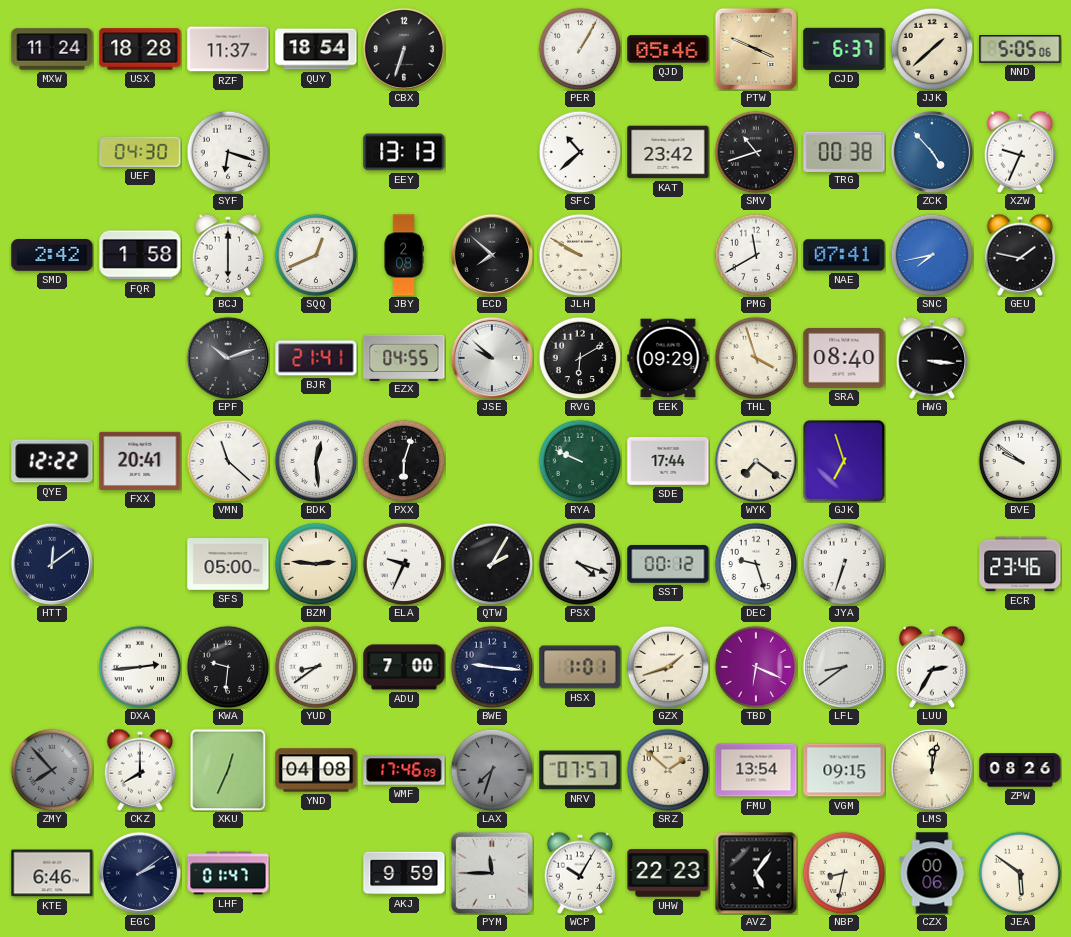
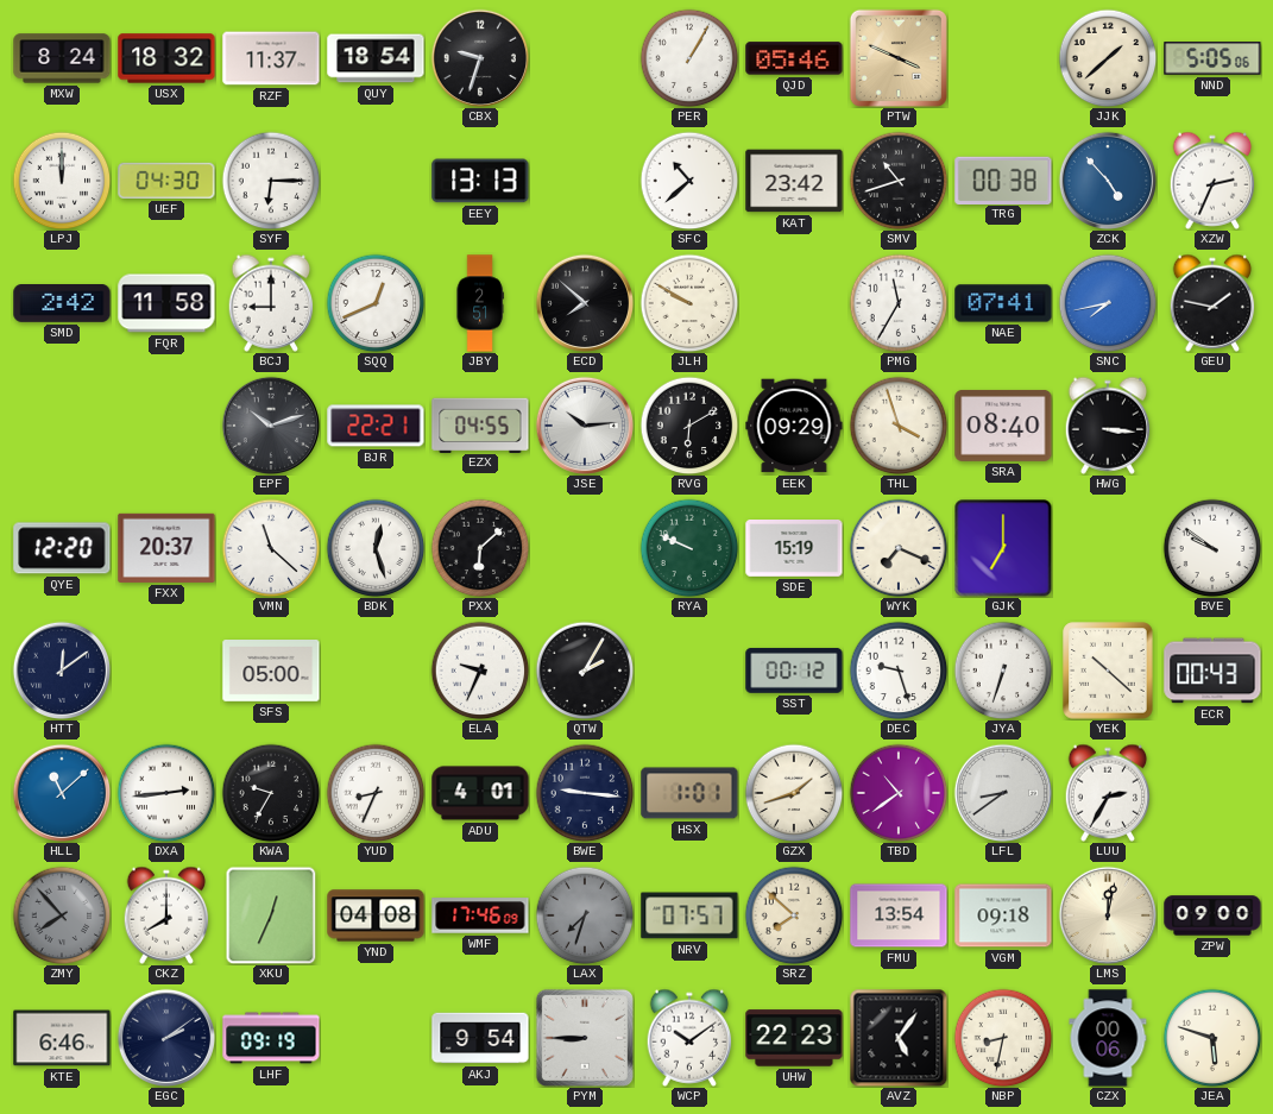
MXW: 11:24 -> 8:24 (62, 58)
USX: 18:28 -> 18:32 (166, 58)
CBX: 6:33 -> 9:33 (479, 57)
CJD: 6:37 -> none (844, 49)
LPJ: none -> 12:00 (62, 181)
SYF: 6:18 -> 6:15 (271, 181)
XZW: 9:34 -> 2:34 (1212, 181)
FQR: 1:58 -> 11:58 (166, 303)
BCJ: 6:00 -> 9:00 (271, 303)
JBY: 2:08 -> 2:51 (480, 303)
PMG: 11:40 -> 11:35 (899, 303)
BJR: 21:41 -> 22:21 (376, 426)
JSE: 9:52 -> 10:14 (584, 424)
QYE: 12:22 -> 12:20 (62, 548)
FXX: 20:41 -> 20:37 (166, 548)
BDK: 12:29 -> 12:27 (376, 548)
PXX: 6:03 -> 6:08 (480, 548)
SDE: 17:44 -> 15:19 (794, 549)
WYK: 7:21 -> 7:19 (899, 548)
GJK: 6:57 -> 7:00 (1003, 548)
BZM: 2:46 -> none (316, 564)
PSX: 4:18 -> none (580, 564)
YEK: none -> 10:22 (1108, 671)
ECR: 23:46 -> 00:43 (1212, 671)
HLL: none -> 11:08 (61, 792)
KWA: 9:31 -> 9:35 (271, 793)
YUD: 8:39 -> 8:34 (376, 793)
ADU: 7:00 -> 4:01 (480, 793)
TBD: 6:19 -> 10:39 (899, 793)
SRZ: 1:52 -> 7:52 (794, 915)
VGM: 09:15 -> 09:18 (1003, 915)
ZPW: 08:26 -> 09:00 (1212, 915)
LHF: 01:47 -> 09:19 (271, 1038)
AKJ: 9:59 -> 9:54 (480, 1038)
PYM: 11:45 -> 8:45 (585, 1038)
WCP: 10:05 -> 10:09 (689, 1038)
JEA: 5:51 -> 5:48 (1212, 1038)
